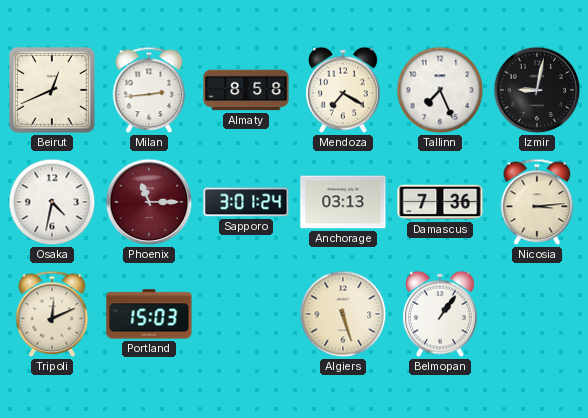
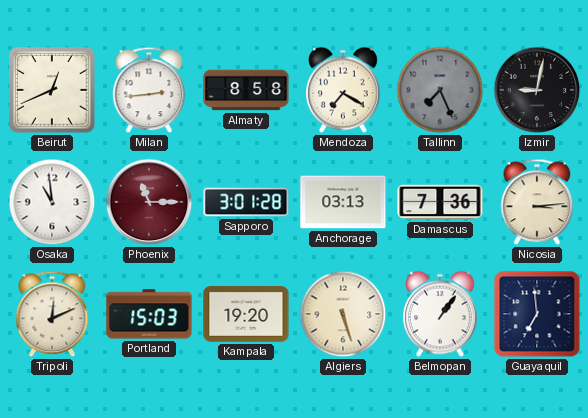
Tallinn dial: white -> grey (440, 90)
Osaka: 4:32 -> 10:59 (52, 202)
Sapporo: 3:01:24 -> 3:01:28 (246, 202)
Kampala: none -> 19:20 (246, 314)
Guayaquil: none -> 6:59 (537, 314)
